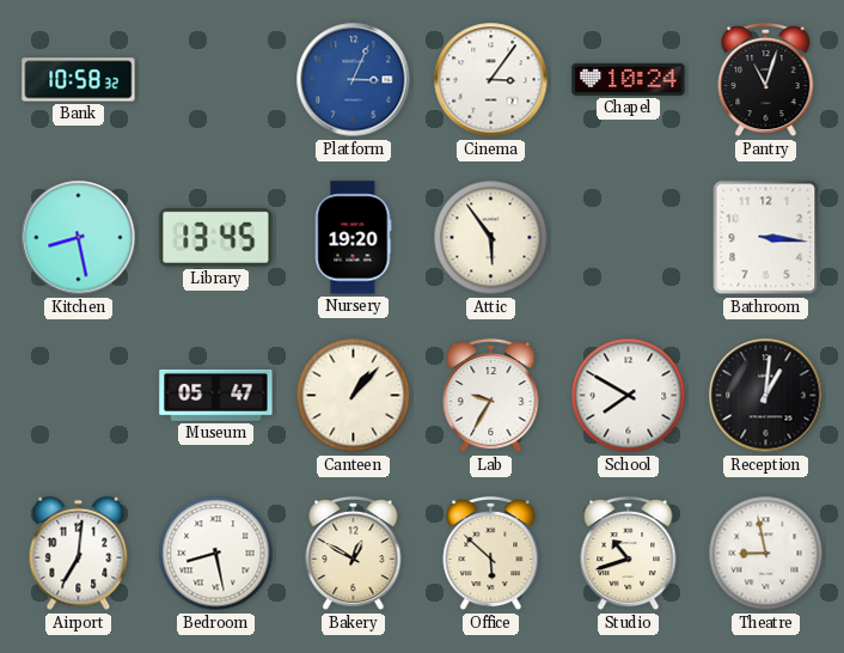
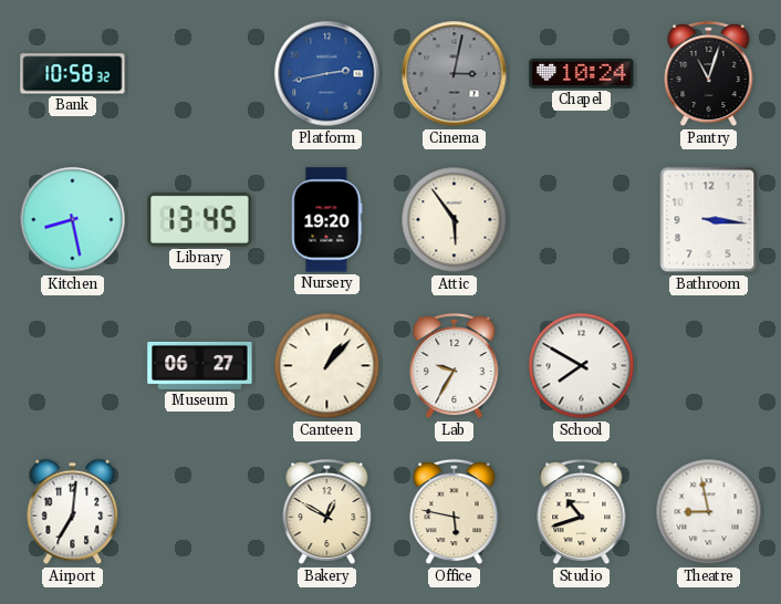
Platform: 3:04 -> 2:43 (327, 74)
Cinema: 3:06 -> 3:02 (455, 74)
Cinema dial: white -> grey (455, 74)
Museum: 05:47 -> 06:27 (200, 365)
Reception: 1:01 -> none (766, 396)
Bedroom: 8:28 -> none (216, 554)
Office: 5:52 -> 5:47 (455, 512)
